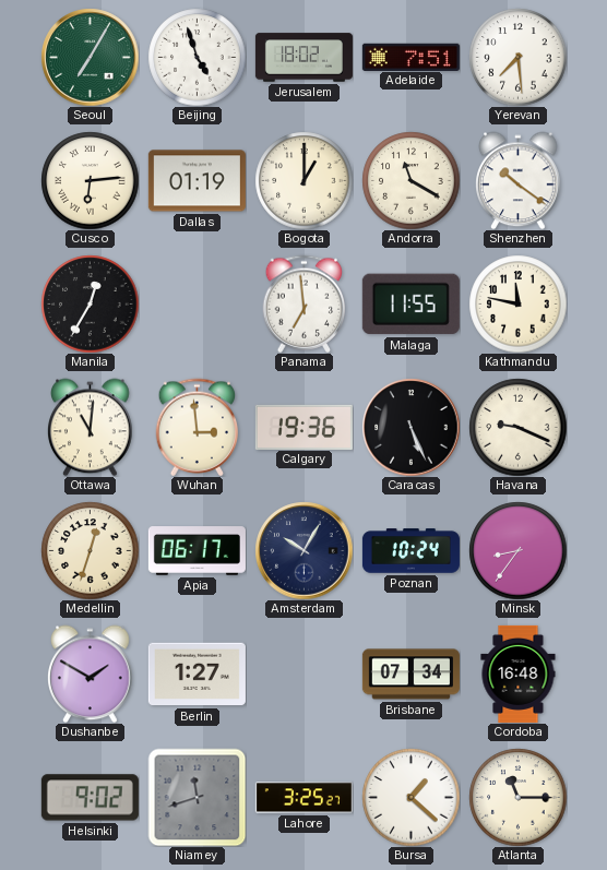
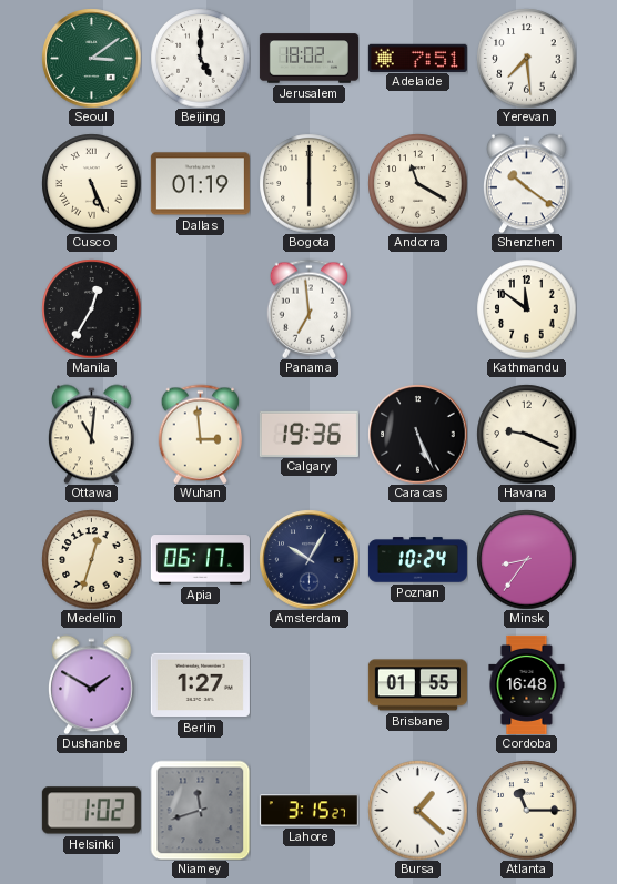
Seoul: 7:05 -> 3:09 (91, 58)
Beijing: 4:57 -> 5:00 (200, 58)
Cusco: 6:14 -> 5:26 (91, 183)
Bogota: 1:00 -> 6:00 (308, 183)
Malaga: 11:55 -> none (410, 305)
Kathmandu: 11:47 -> 11:51 (526, 308)
Brisbane: 07:34 -> 01:55 (417, 685)
Helsinki: 9:02 -> 1:02 (91, 811)
Lahore: 3:25 -> 3:15 (308, 811)
